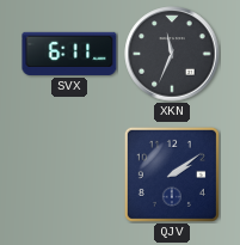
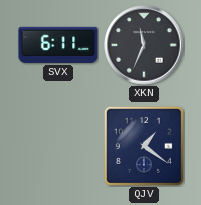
QJV: 2:09 -> 1:21 (144, 146)
